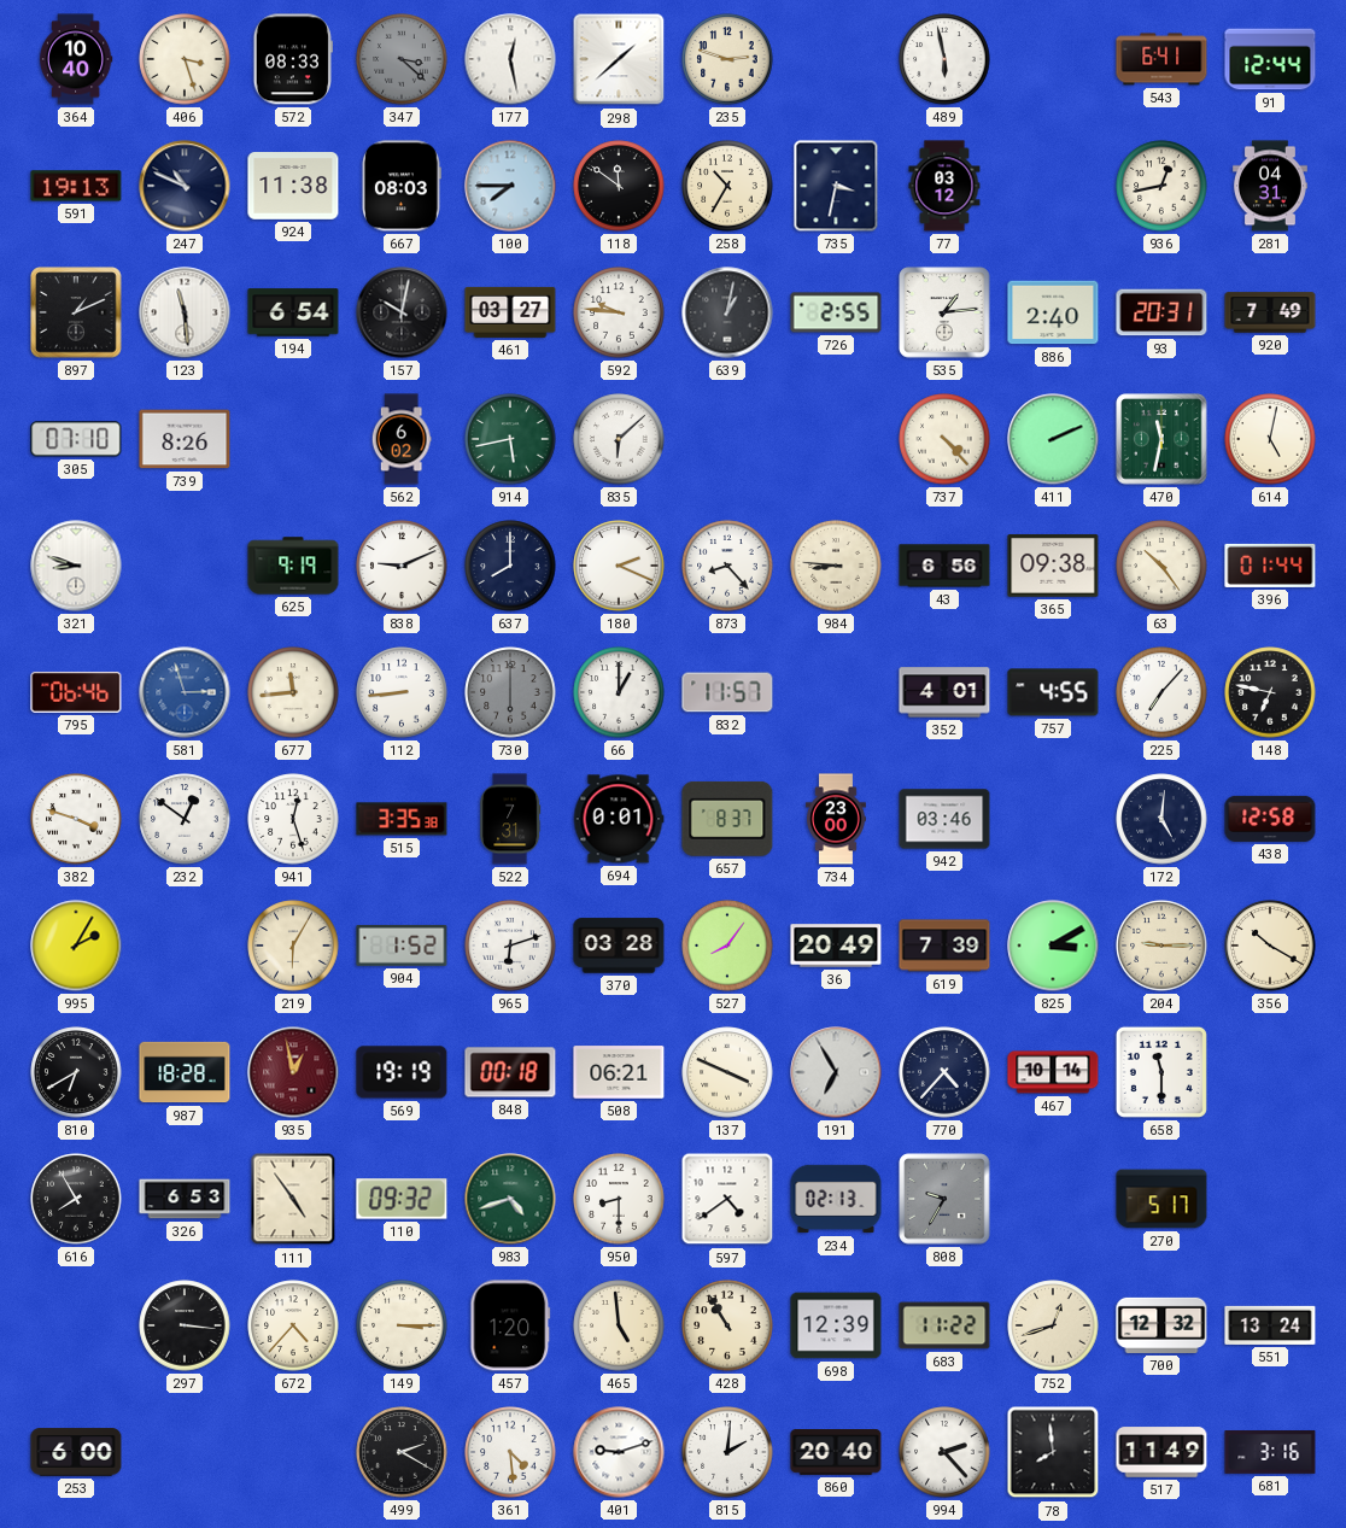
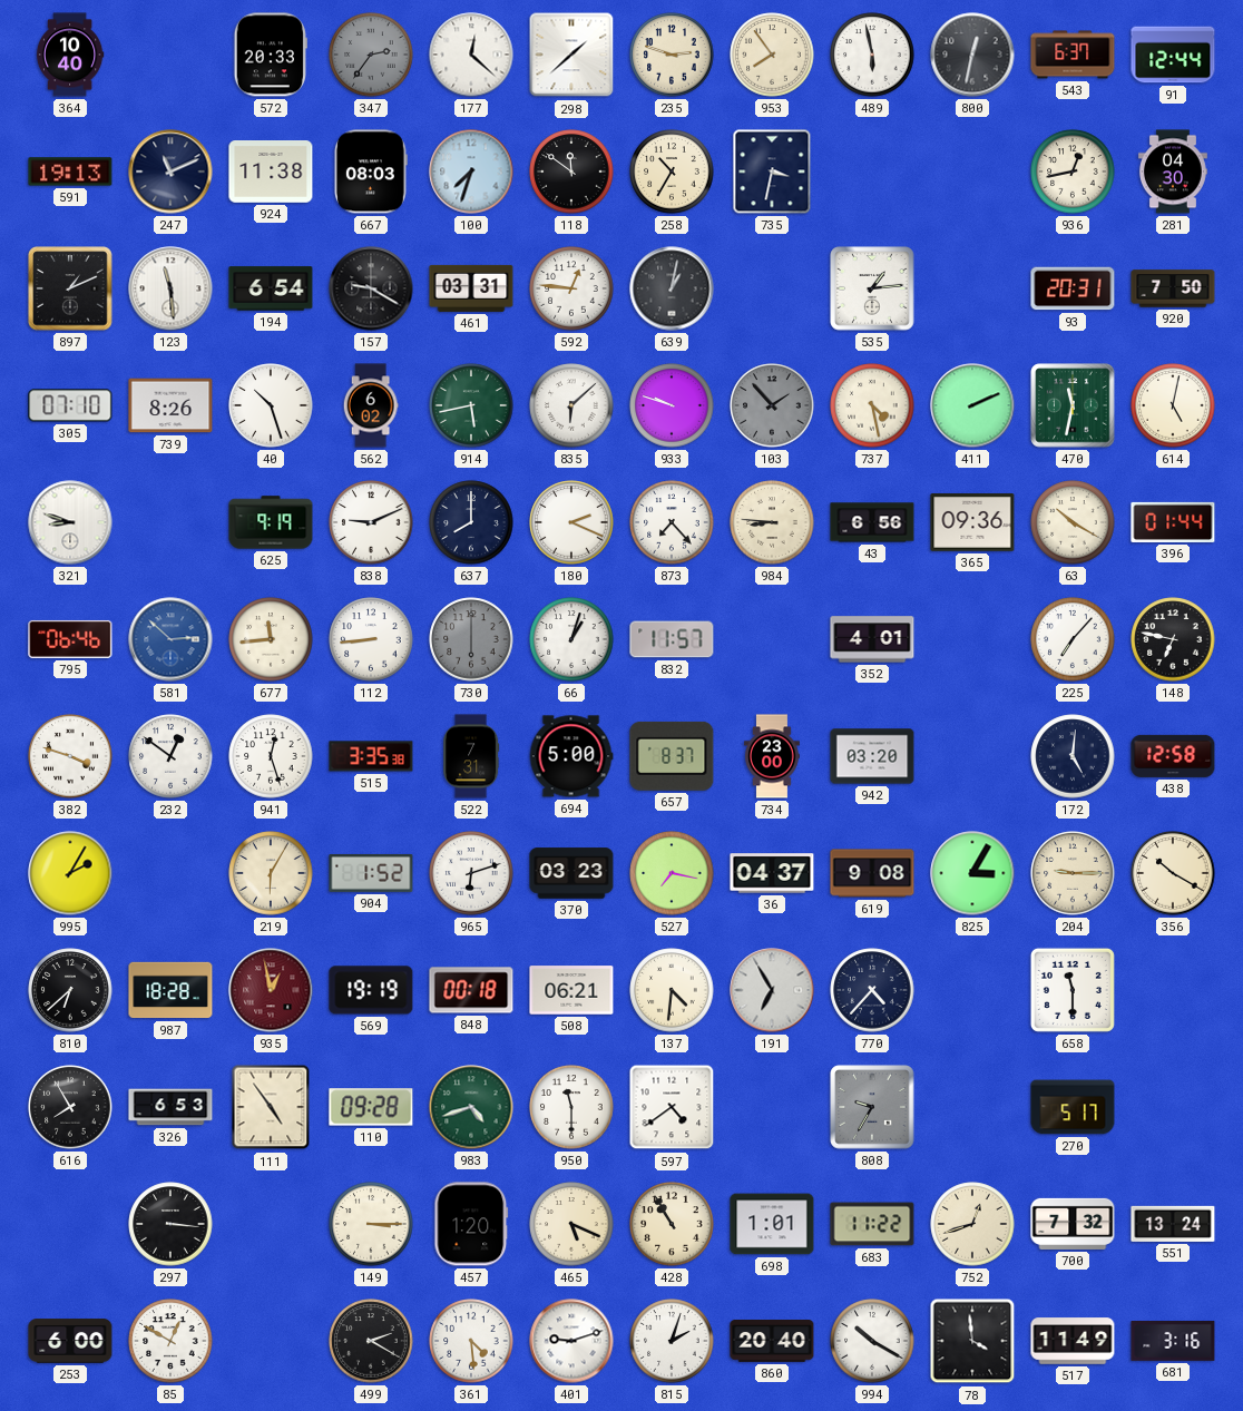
406: 3:27 -> none (185, 59)
572: 08:33 -> 20:33 (271, 55)
347: 3:22 -> 2:36 (371, 55)
177: 12:28 -> 12:22 (471, 55)
953: none -> 7:54 (772, 55)
800: none -> 12:32 (972, 55)
543: 6:41 -> 6:37 (1073, 55)
247: 10:49 -> 11:11 (170, 172)
100: 7:45 -> 7:33 (471, 172)
77: 03:12 -> none (944, 186)
281: 04:31 -> 04:30 (1173, 172)
157: 10:02 -> 9:20 (371, 288)
461: 03:27 -> 03:31 (471, 288)
592: 9:46 -> 12:46 (571, 288)
726: 2:55 -> none (836, 312)
886: 2:40 -> none (1053, 312)
920: 7:49 -> 7:50 (1173, 288)
40: none -> 10:27 (271, 405)
933: none -> 9:48 (672, 405)
103: none -> 1:53 (772, 405)
737: 4:23 -> 4:28 (872, 405)
873: 8:23 -> 7:23 (672, 522)
365: 09:38 -> 09:36 (972, 522)
63: 10:24 -> 10:20 (1073, 522)
581: 2:57 -> 2:52 (170, 639)
66: 1:00 -> 1:03 (571, 639)
757: 4:55 -> none (1053, 692)
694: 0:01 -> 5:00 (571, 756)
942: 03:46 -> 03:20 (872, 756)
370: 03:28 -> 03:23 (571, 873)
527: 8:06 -> 7:17 (672, 873)
36: 20:49 -> 04:37 (772, 873)
619: 7:39 -> 9:08 (872, 873)
825: 3:10 -> 3:05 (972, 873)
810: 6:40 -> 6:38 (70, 990)
137: 3:49 -> 4:31 (672, 990)
467: 10:14 -> none (1053, 1072)
110: 09:32 -> 09:28 (371, 1107)
950: 8:30 -> 11:30 (571, 1107)
234: 02:13 -> none (836, 1199)
672: 4:37 -> none (293, 1325)
465: 4:59 -> 5:19 (571, 1224)
698: 12:39 -> 1:01 (772, 1224)
700: 12:32 -> 7:32 (1073, 1224)
85: none -> 12:50 (170, 1341)
815: 2:01 -> 2:03 (672, 1341)
994: 2:23 -> 10:20 (872, 1341)
78: 7:59 -> 3:59 (972, 1341)
